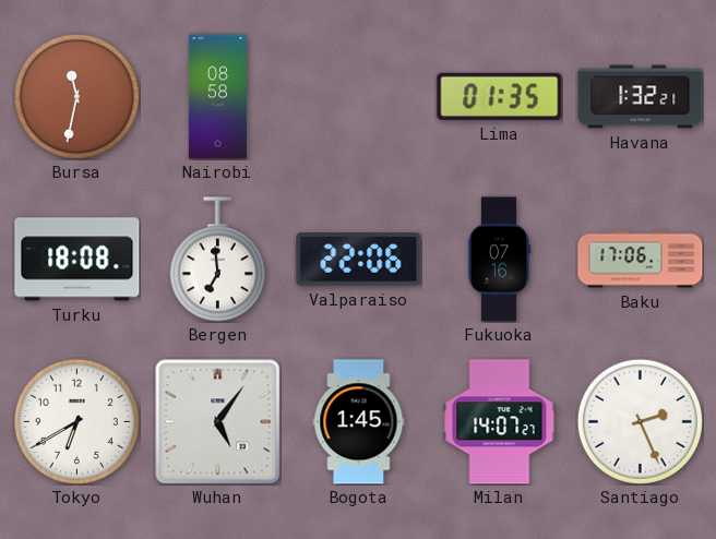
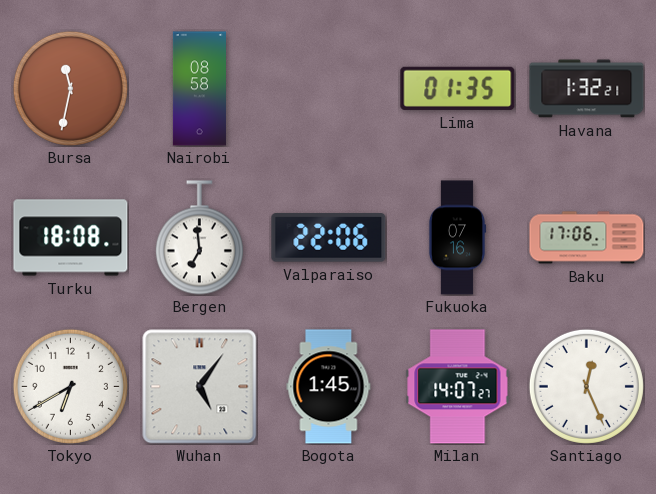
Santiago: 2:26 -> 12:26 (586, 386)
